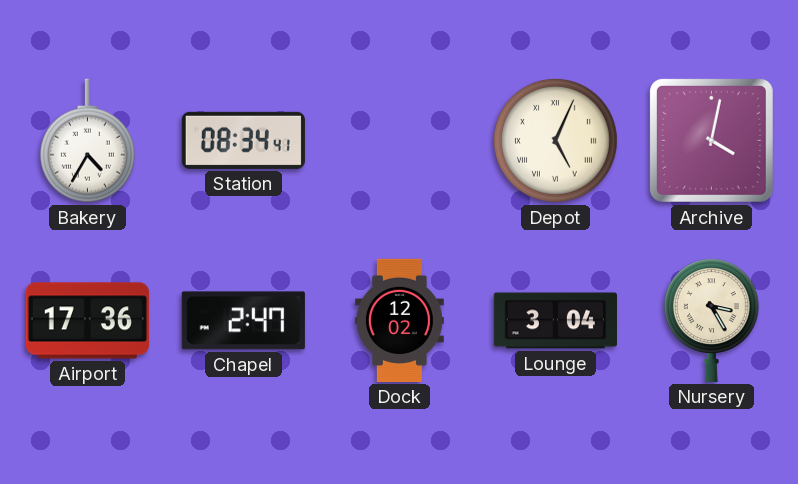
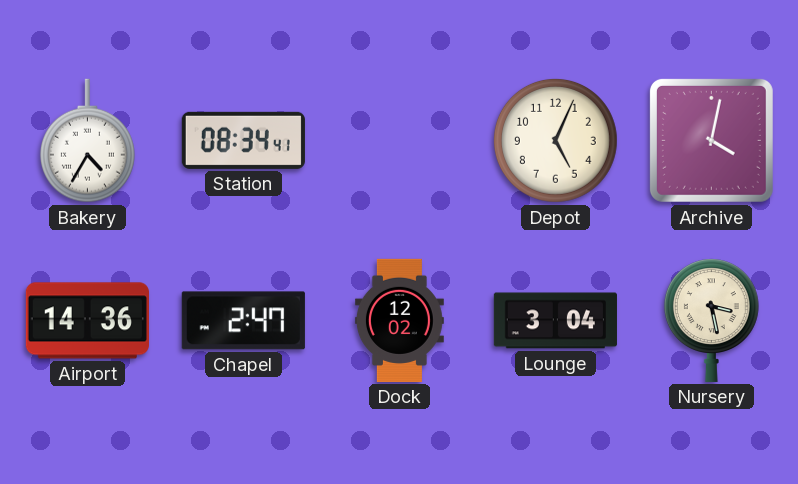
Depot numerals: Roman -> Arabic (555, 140)
Airport: 17:36 -> 14:36 (87, 321)
Nursery: 3:25 -> 3:28 (711, 320)
